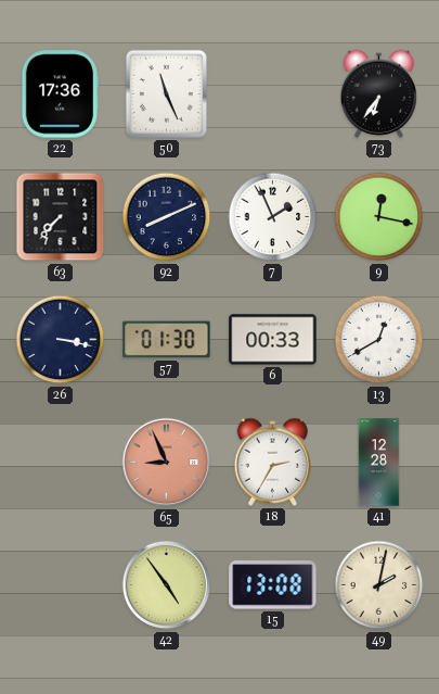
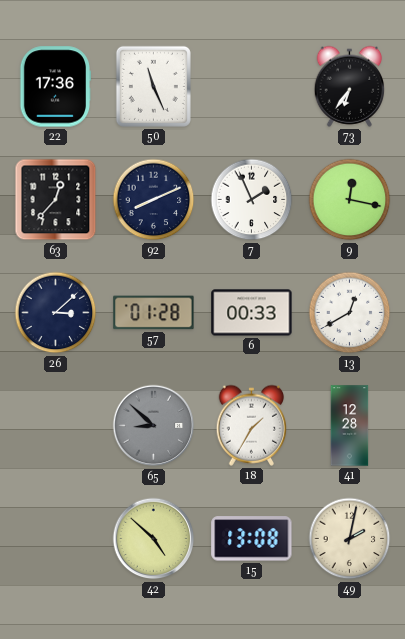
63: 7:37 -> 12:37 (56, 200)
26: 3:17 -> 3:08 (56, 313)
57: 01:30 -> 01:28 (154, 313)
65: 8:56 -> 8:52 (154, 426)
65 dial: salmon -> grey (154, 426)
18: 2:35 -> 1:35 (252, 425)
42: 4:54 -> 4:52 (154, 539)
